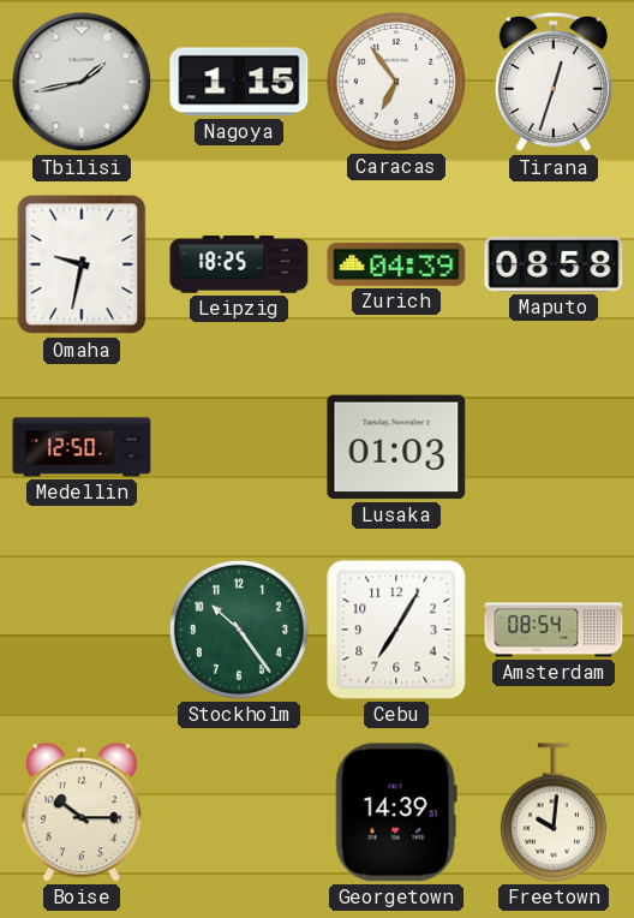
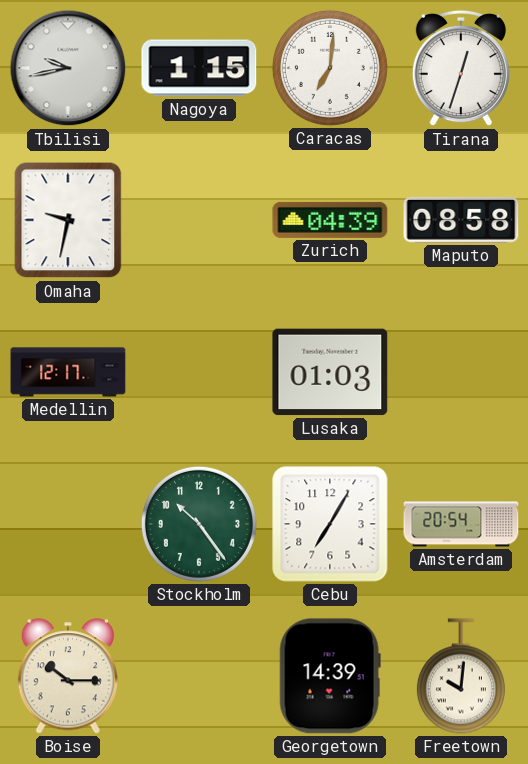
Tbilisi: 1:43 -> 9:43 (68, 68)
Caracas: 6:54 -> 7:01 (330, 68)
Leipzig: 18:25 -> none (239, 264)
Medellin: 12:50 -> 12:17 (68, 372)
Amsterdam: 08:54 -> 20:54 (461, 524)
